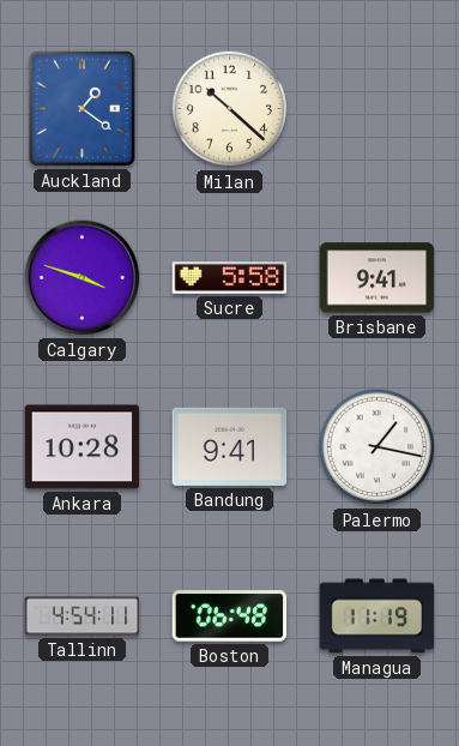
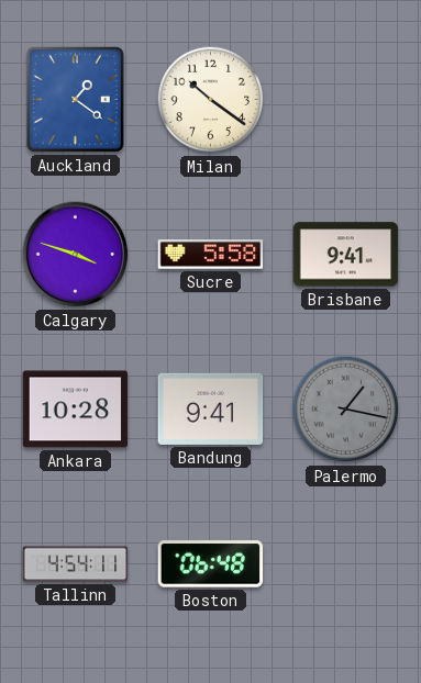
Milan: 10:22 -> 10:21 (211, 100)
Palermo dial: white -> grey (346, 410)
Managua: 11:19 -> none (378, 616)
